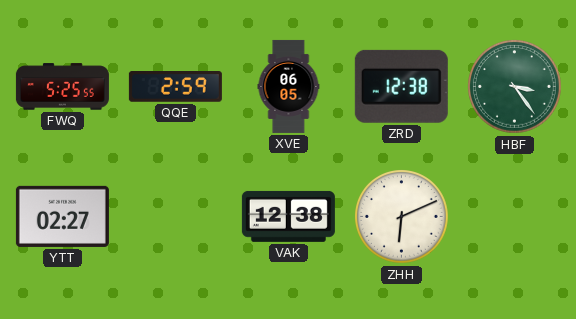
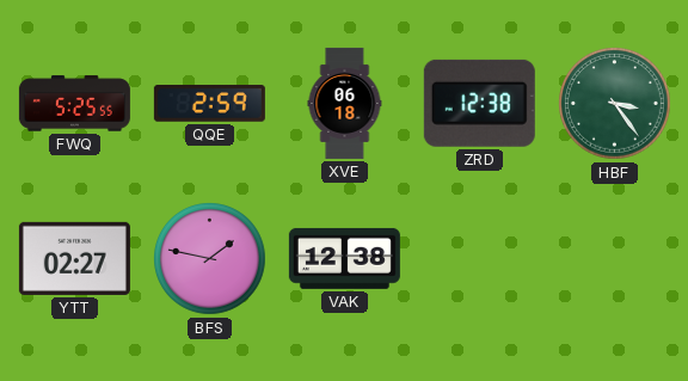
XVE: 06:05 -> 06:18 (345, 103)
BFS: none -> 1:47 (210, 259)
ZHH: 6:11 -> none (402, 217)
